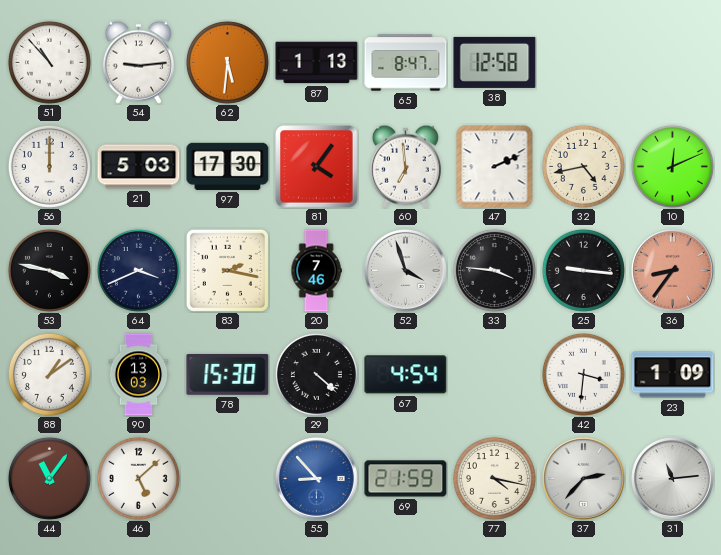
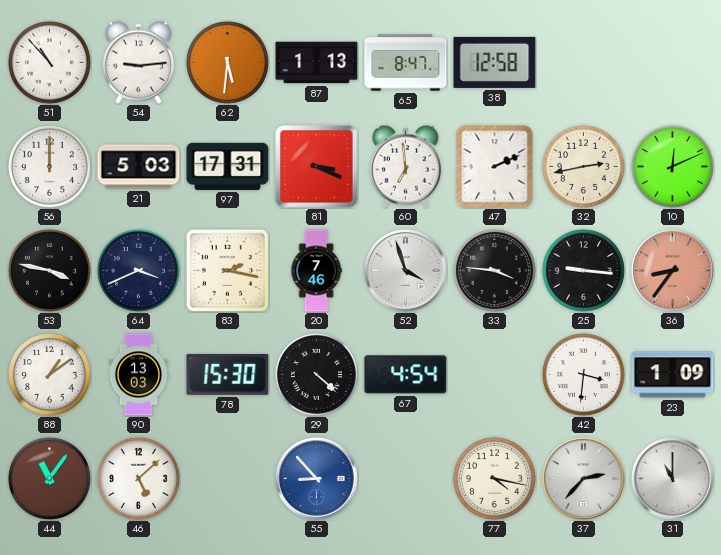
97: 17:30 -> 17:31 (228, 166)
81: 4:06 -> 3:19 (317, 167)
32: 4:43 -> 2:43 (583, 166)
69: 21:59 -> none (406, 479)
31: 11:14 -> 11:00 (673, 479)
